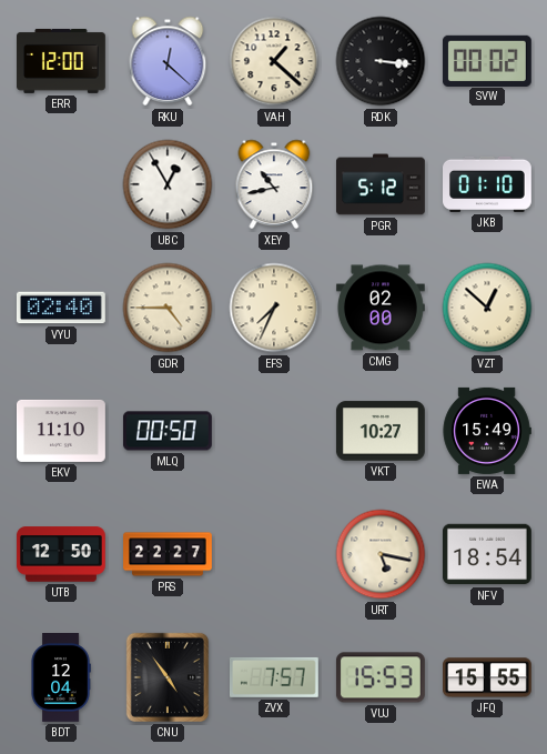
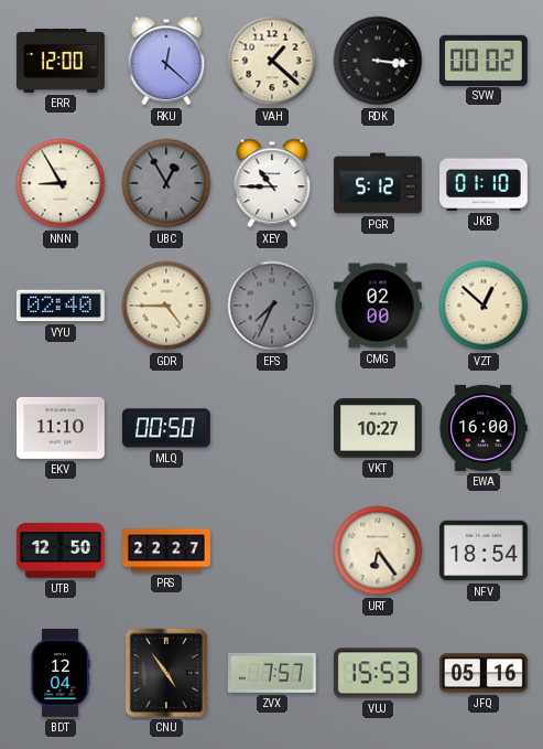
NNN: none -> 8:55 (61, 183)
UBC dial: white -> grey (166, 183)
XEY: 10:43 -> 10:45 (272, 183)
EFS dial: cream -> grey (272, 306)
EWA: 15:49 -> 16:00 (484, 428)
URT: 5:17 -> 6:24 (378, 550)
JFQ: 15:55 -> 05:16 (485, 673)
